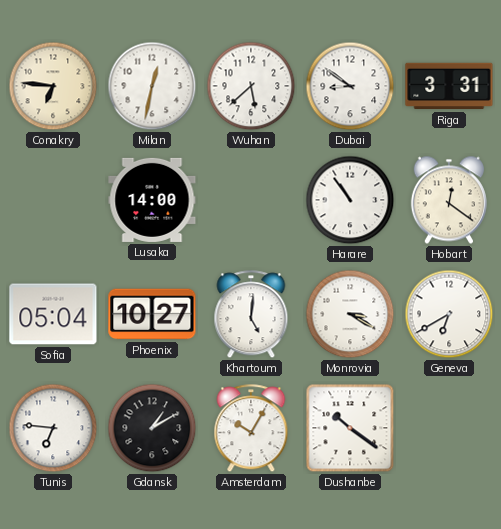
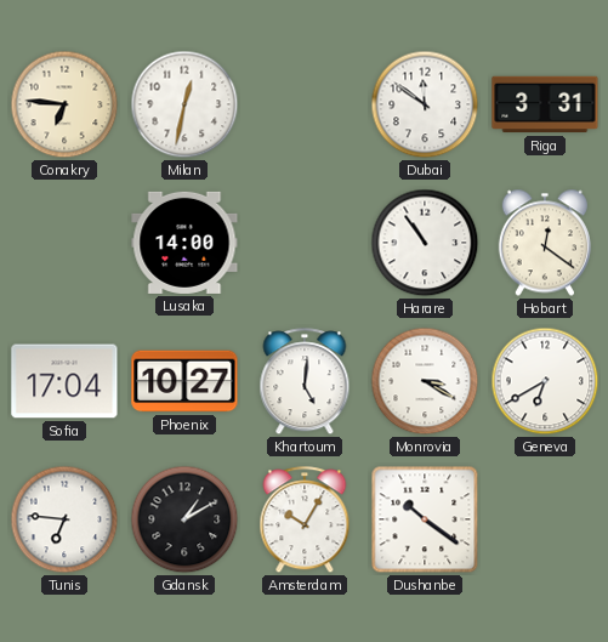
Wuhan: 5:38 -> none (251, 86)
Dubai: 8:51 -> 11:51 (425, 104)
Sofia: 05:04 -> 17:04 (64, 381)
